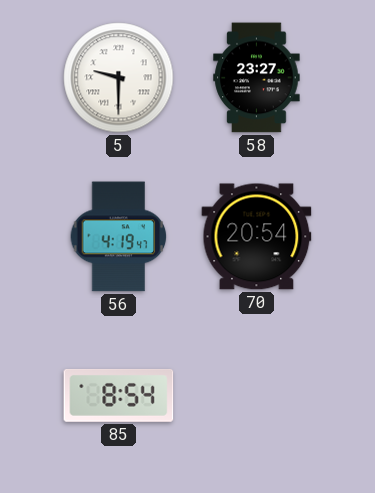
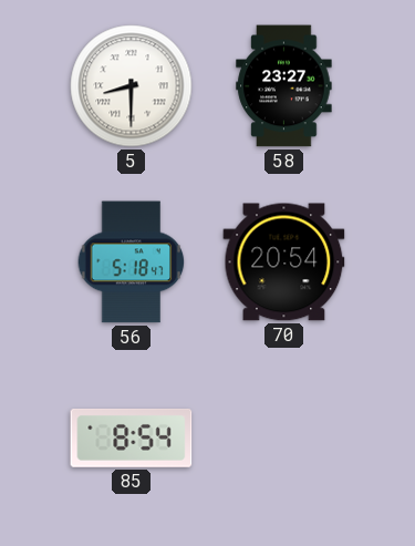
5: 9:30 -> 8:30 (132, 86)
56: 4:19 -> 5:18 (132, 262)
